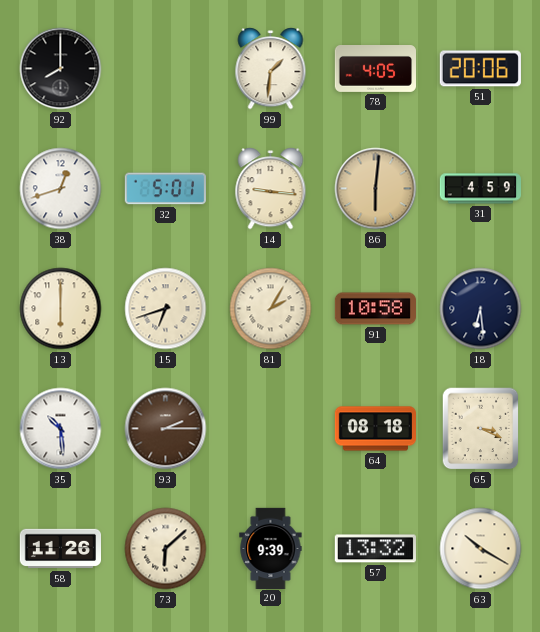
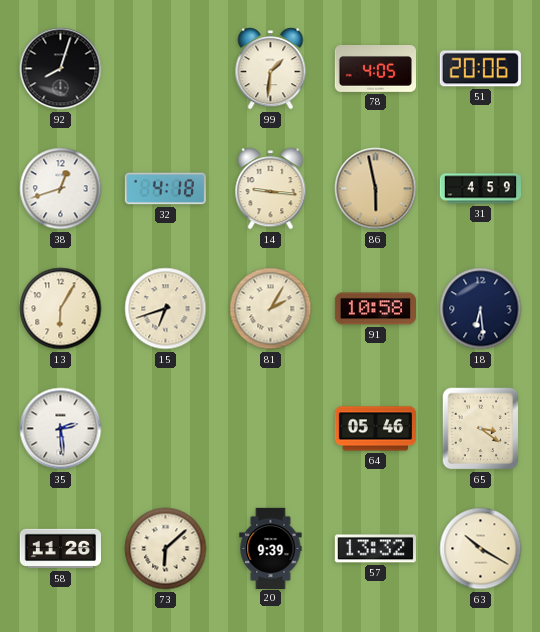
92: 8:00 -> 8:03 (61, 69)
32: 5:01 -> 4:18 (165, 189)
86: 6:01 -> 5:58 (376, 189)
13: 6:00 -> 6:05 (61, 309)
35: 10:29 -> 2:29 (61, 429)
93: 2:15 -> none (166, 429)
64: 08:18 -> 05:46 (375, 429)
65: 3:19 -> 3:21 (481, 429)
